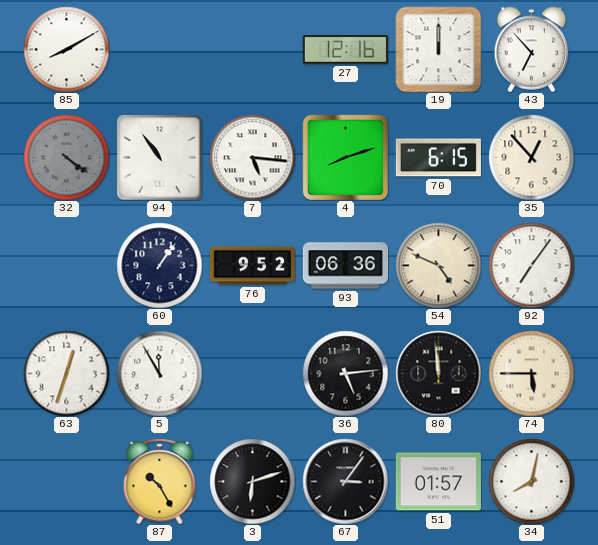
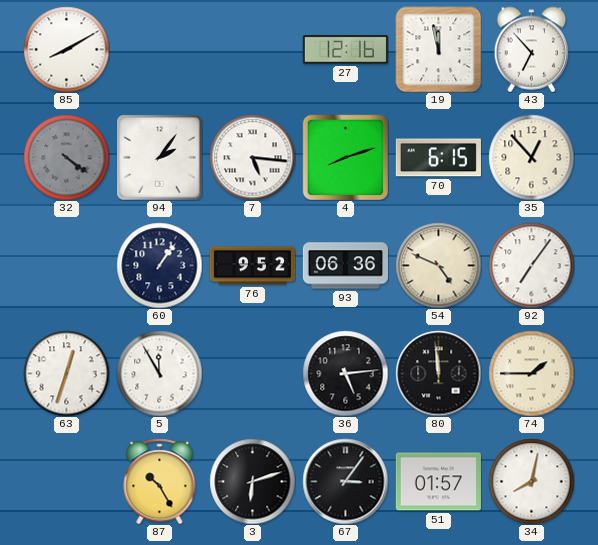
19: 12:00 -> 11:58 (438, 49)
94: 10:54 -> 2:06 (159, 157)
74: 5:45 -> 1:45 (531, 373)
